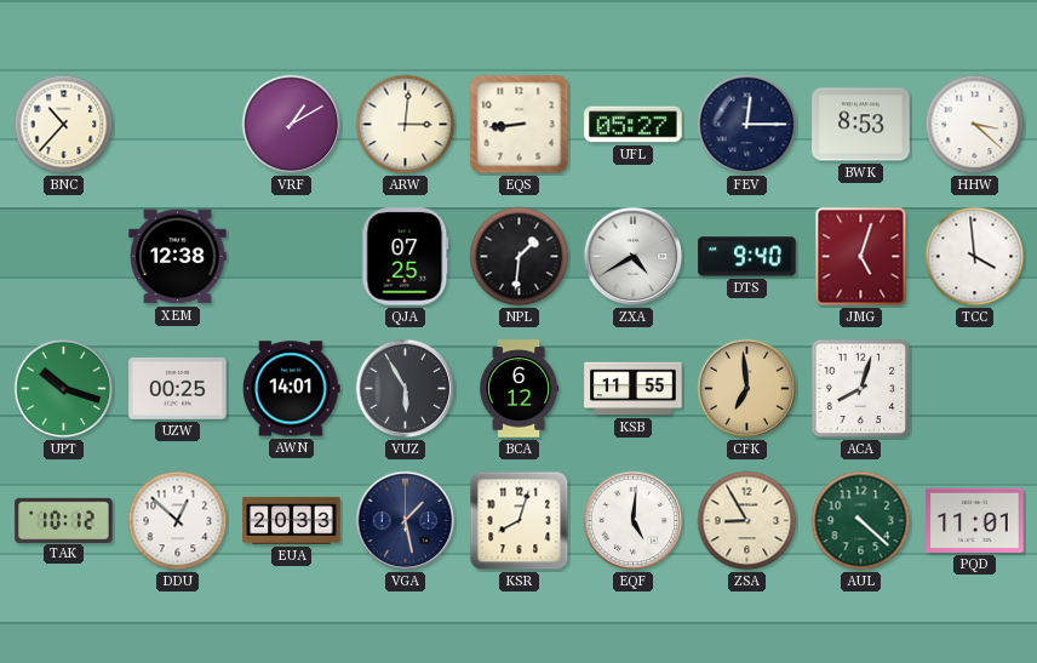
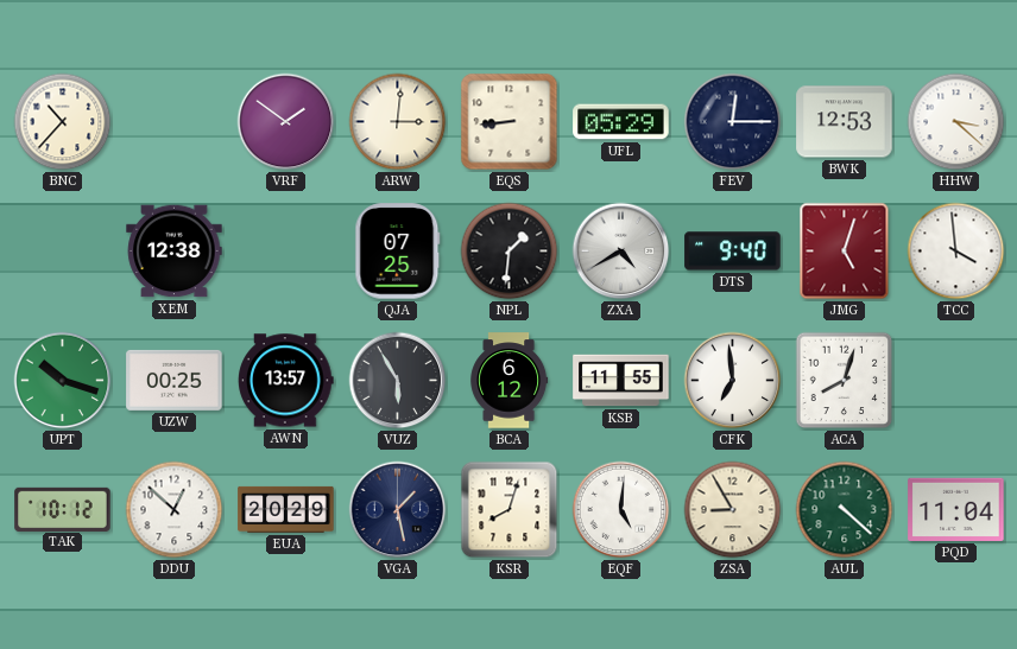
VRF: 1:10 -> 1:51 (286, 122)
UFL: 05:27 -> 05:29 (621, 122)
BWK: 8:53 -> 12:53 (845, 122)
AWN: 14:01 -> 13:57 (286, 381)
CFK dial: champagne -> white (733, 381)
EUA: 20:33 -> 20:29 (286, 509)
PQD: 11:01 -> 11:04 (956, 509)
